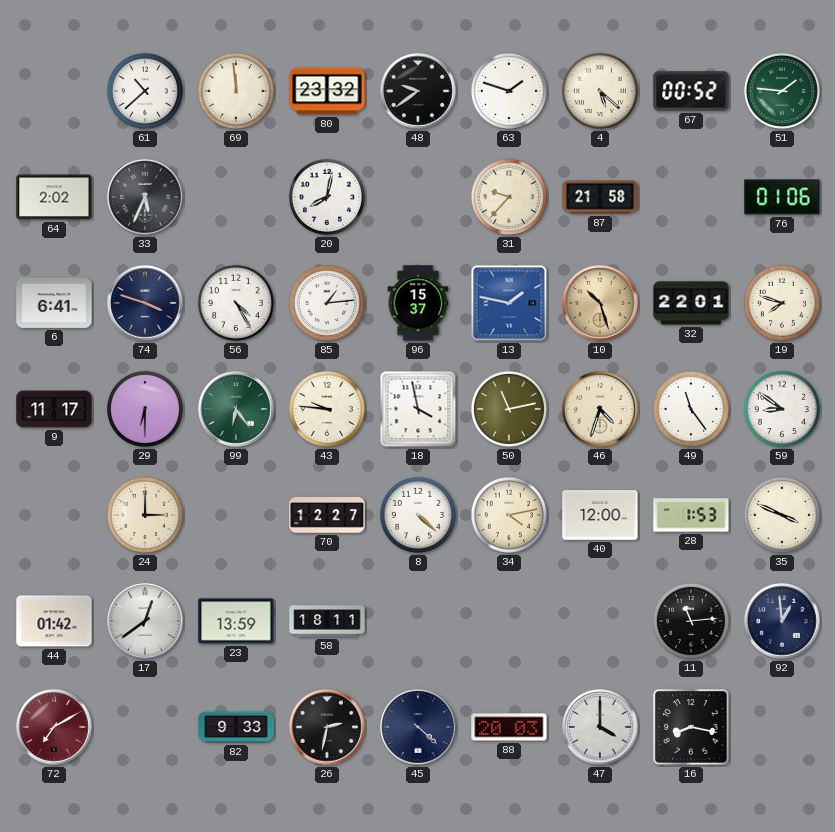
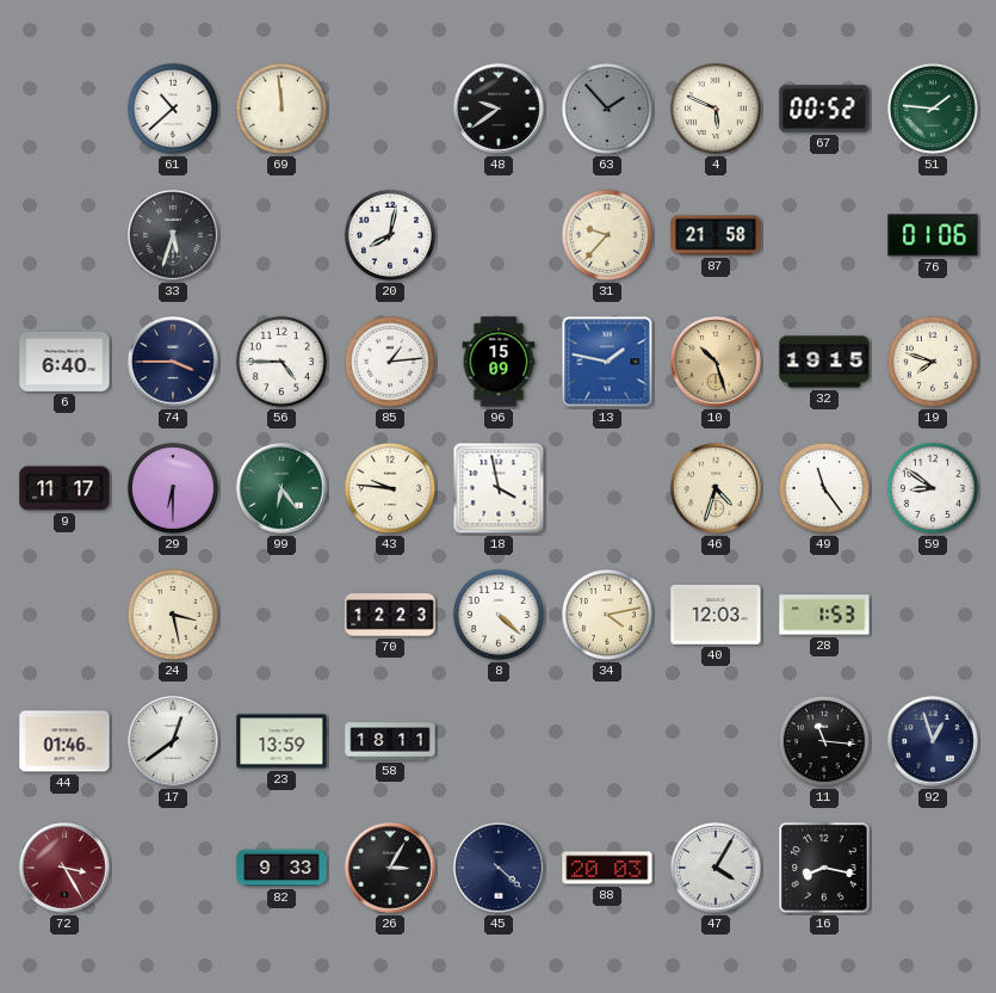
80: 23:32 -> none (327, 91)
63: 1:48 -> 1:53 (607, 109)
63 dial: white -> grey (607, 109)
4: 5:22 -> 5:49 (716, 109)
64: 2:02 -> none (54, 197)
33: 5:34 -> 5:33 (173, 235)
6: 6:41 -> 6:40 (64, 362)
74: 3:48 -> 3:45 (173, 362)
56: 4:25 -> 4:45 (282, 362)
96: 15:37 -> 15:09 (499, 362)
32: 22:01 -> 19:15 (824, 362)
50: 11:13 -> none (509, 409)
24: 3:00 -> 3:28 (173, 615)
70: 12:27 -> 12:23 (390, 615)
40: 12:00 -> 12:03 (716, 616)
35: 3:49 -> none (782, 515)
44: 01:42 -> 01:46 (64, 741)
11: 11:14 -> 11:16 (824, 741)
92: 12:59 -> 12:57 (933, 741)
72: 7:10 -> 3:25 (64, 868)
26: 2:32 -> 3:05 (390, 868)
47: 4:00 -> 4:05 (716, 868)
